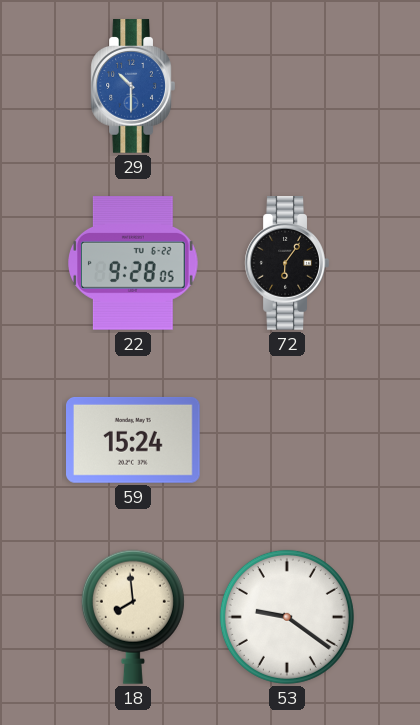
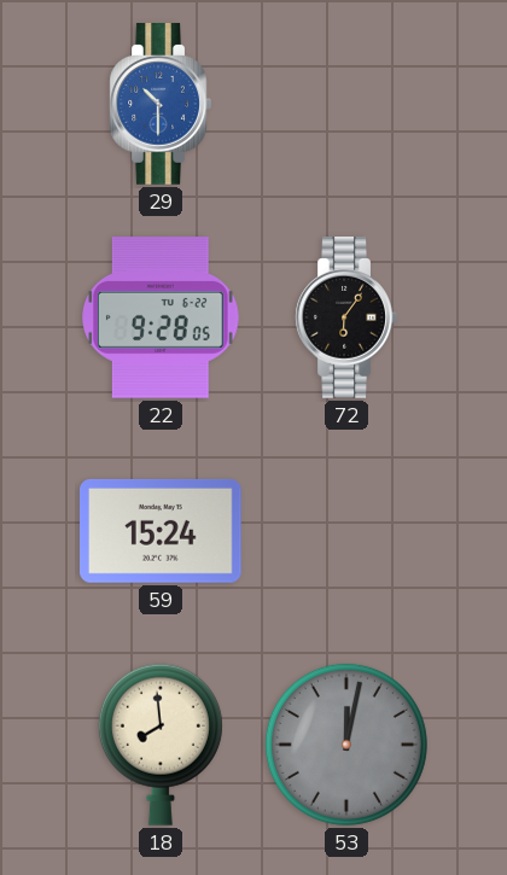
53: 9:21 -> 12:02 (346, 745)
53 dial: white -> grey (346, 745)
